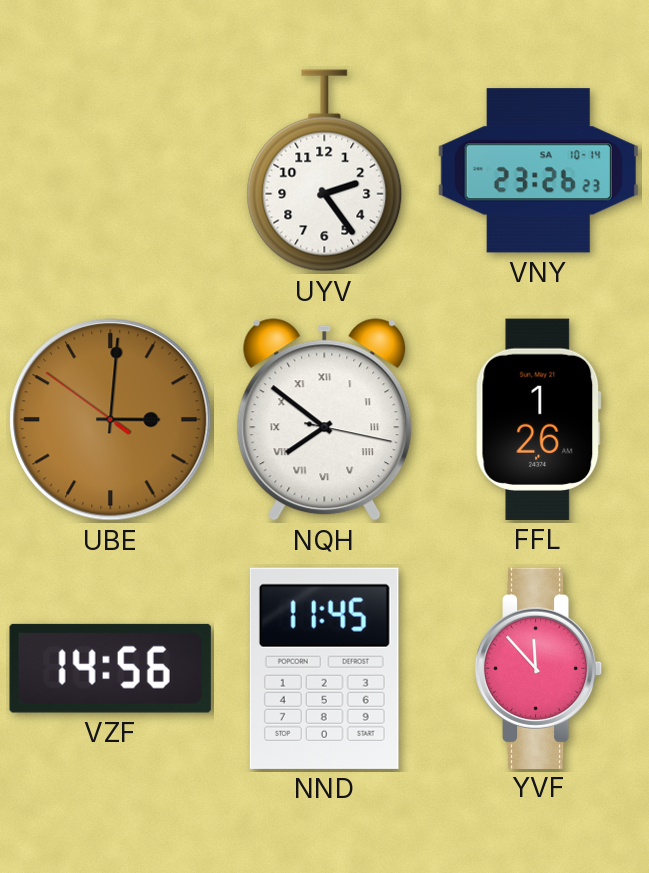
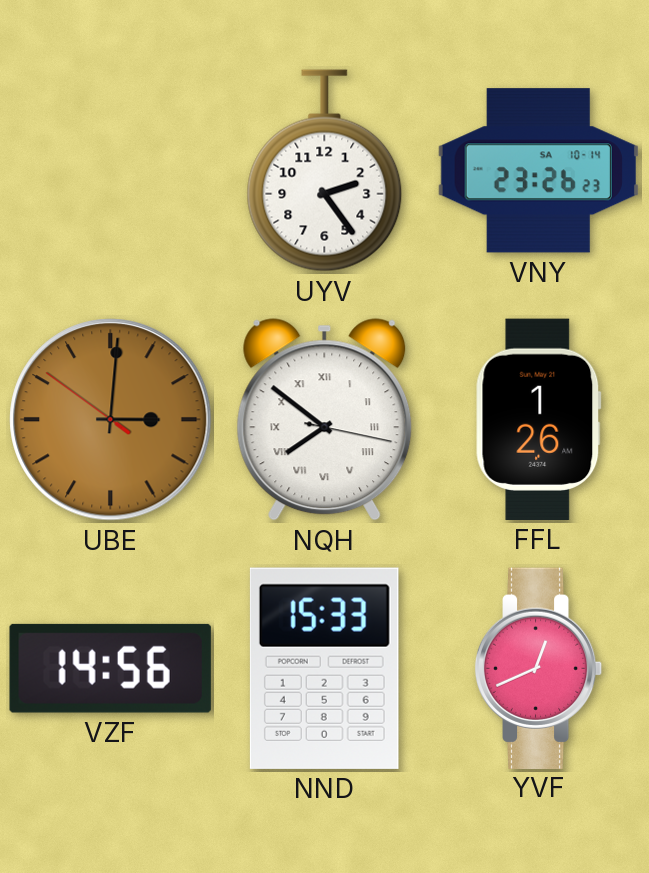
NND: 11:45 -> 15:33 (324, 668)
YVF: 11:53 -> 12:41 (539, 668)
